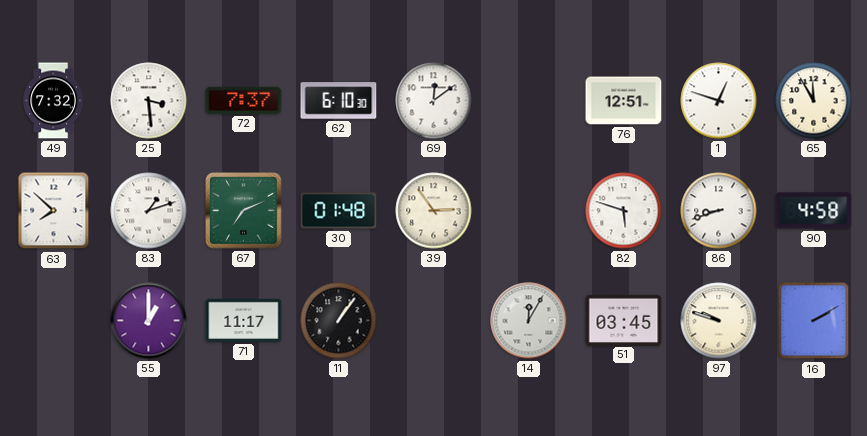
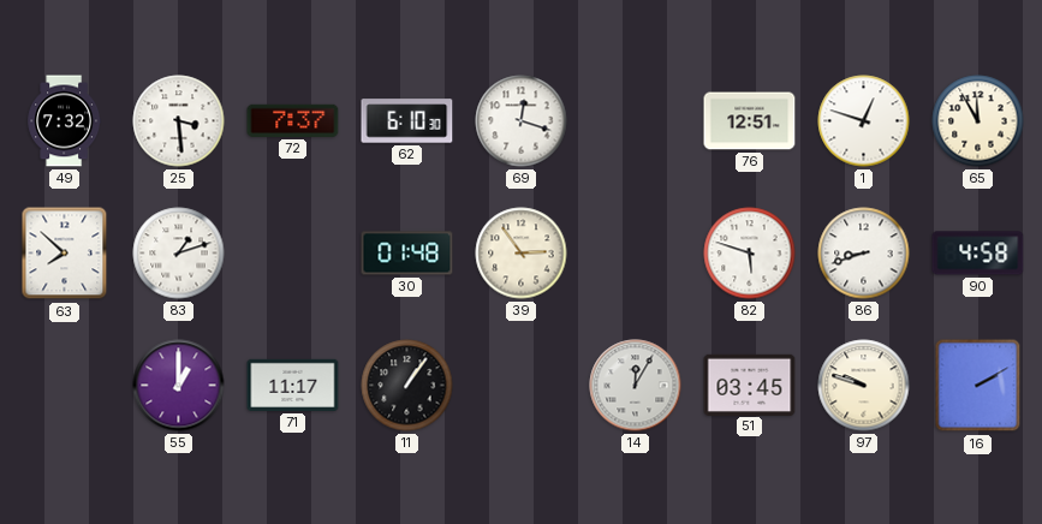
69: 12:09 -> 12:18 (522, 121)
67: 7:11 -> none (244, 211)
